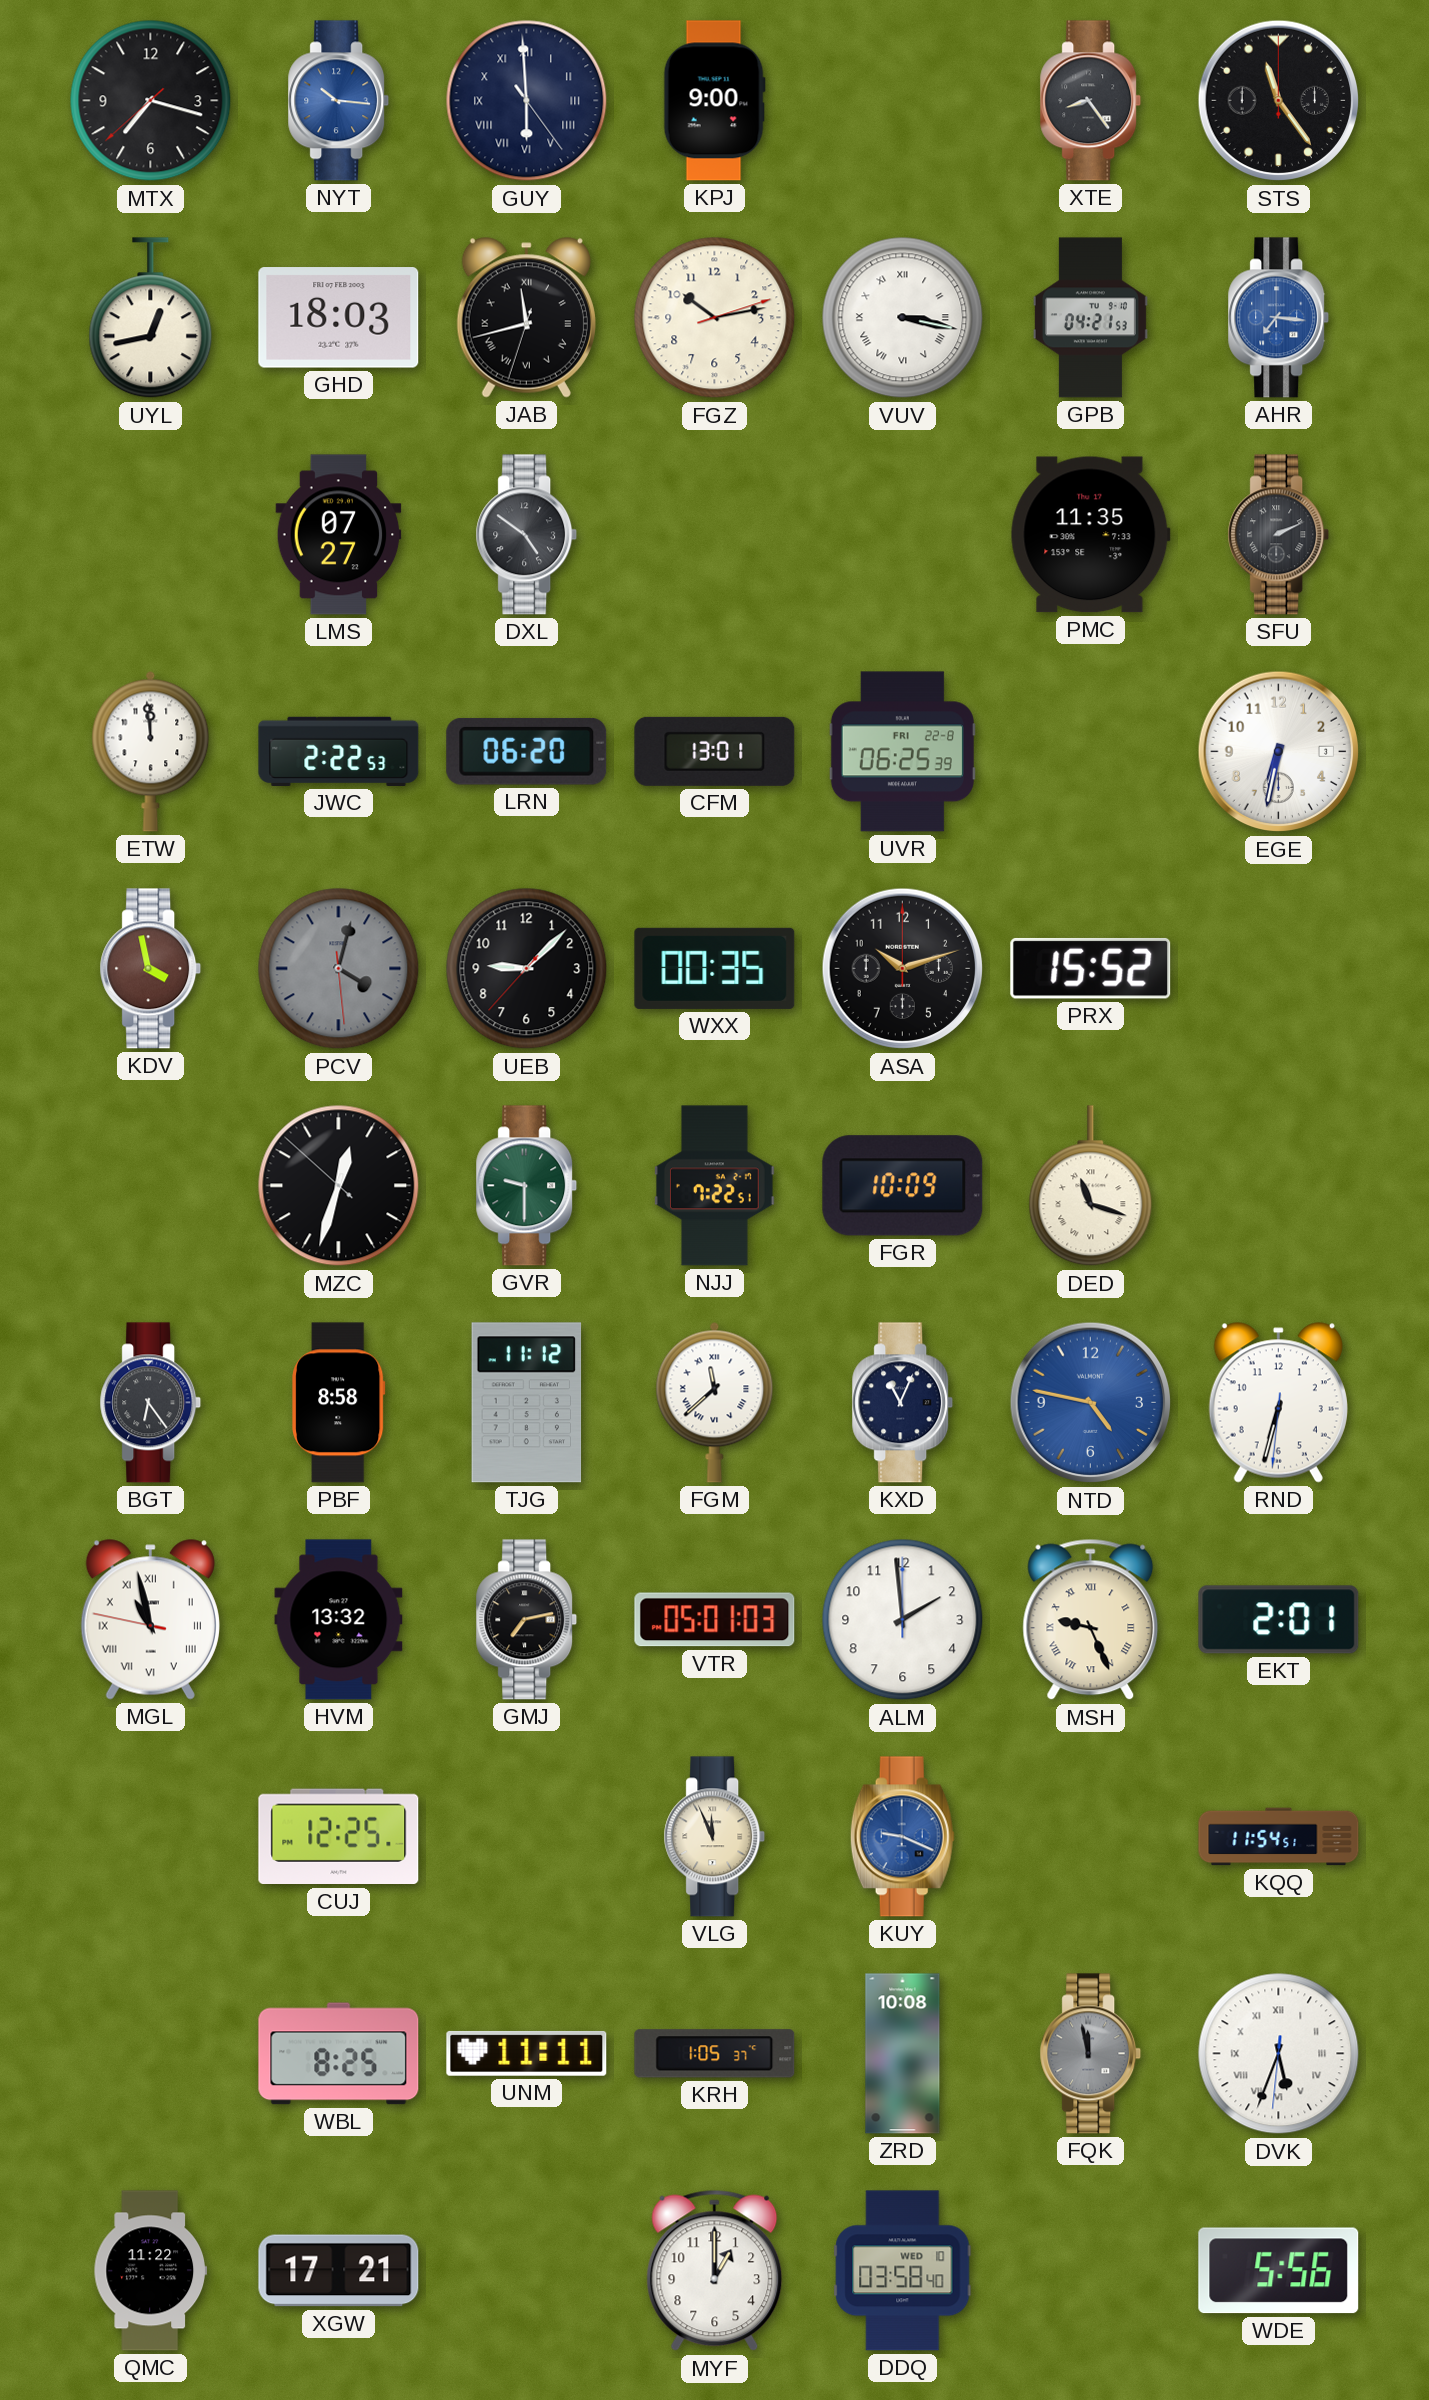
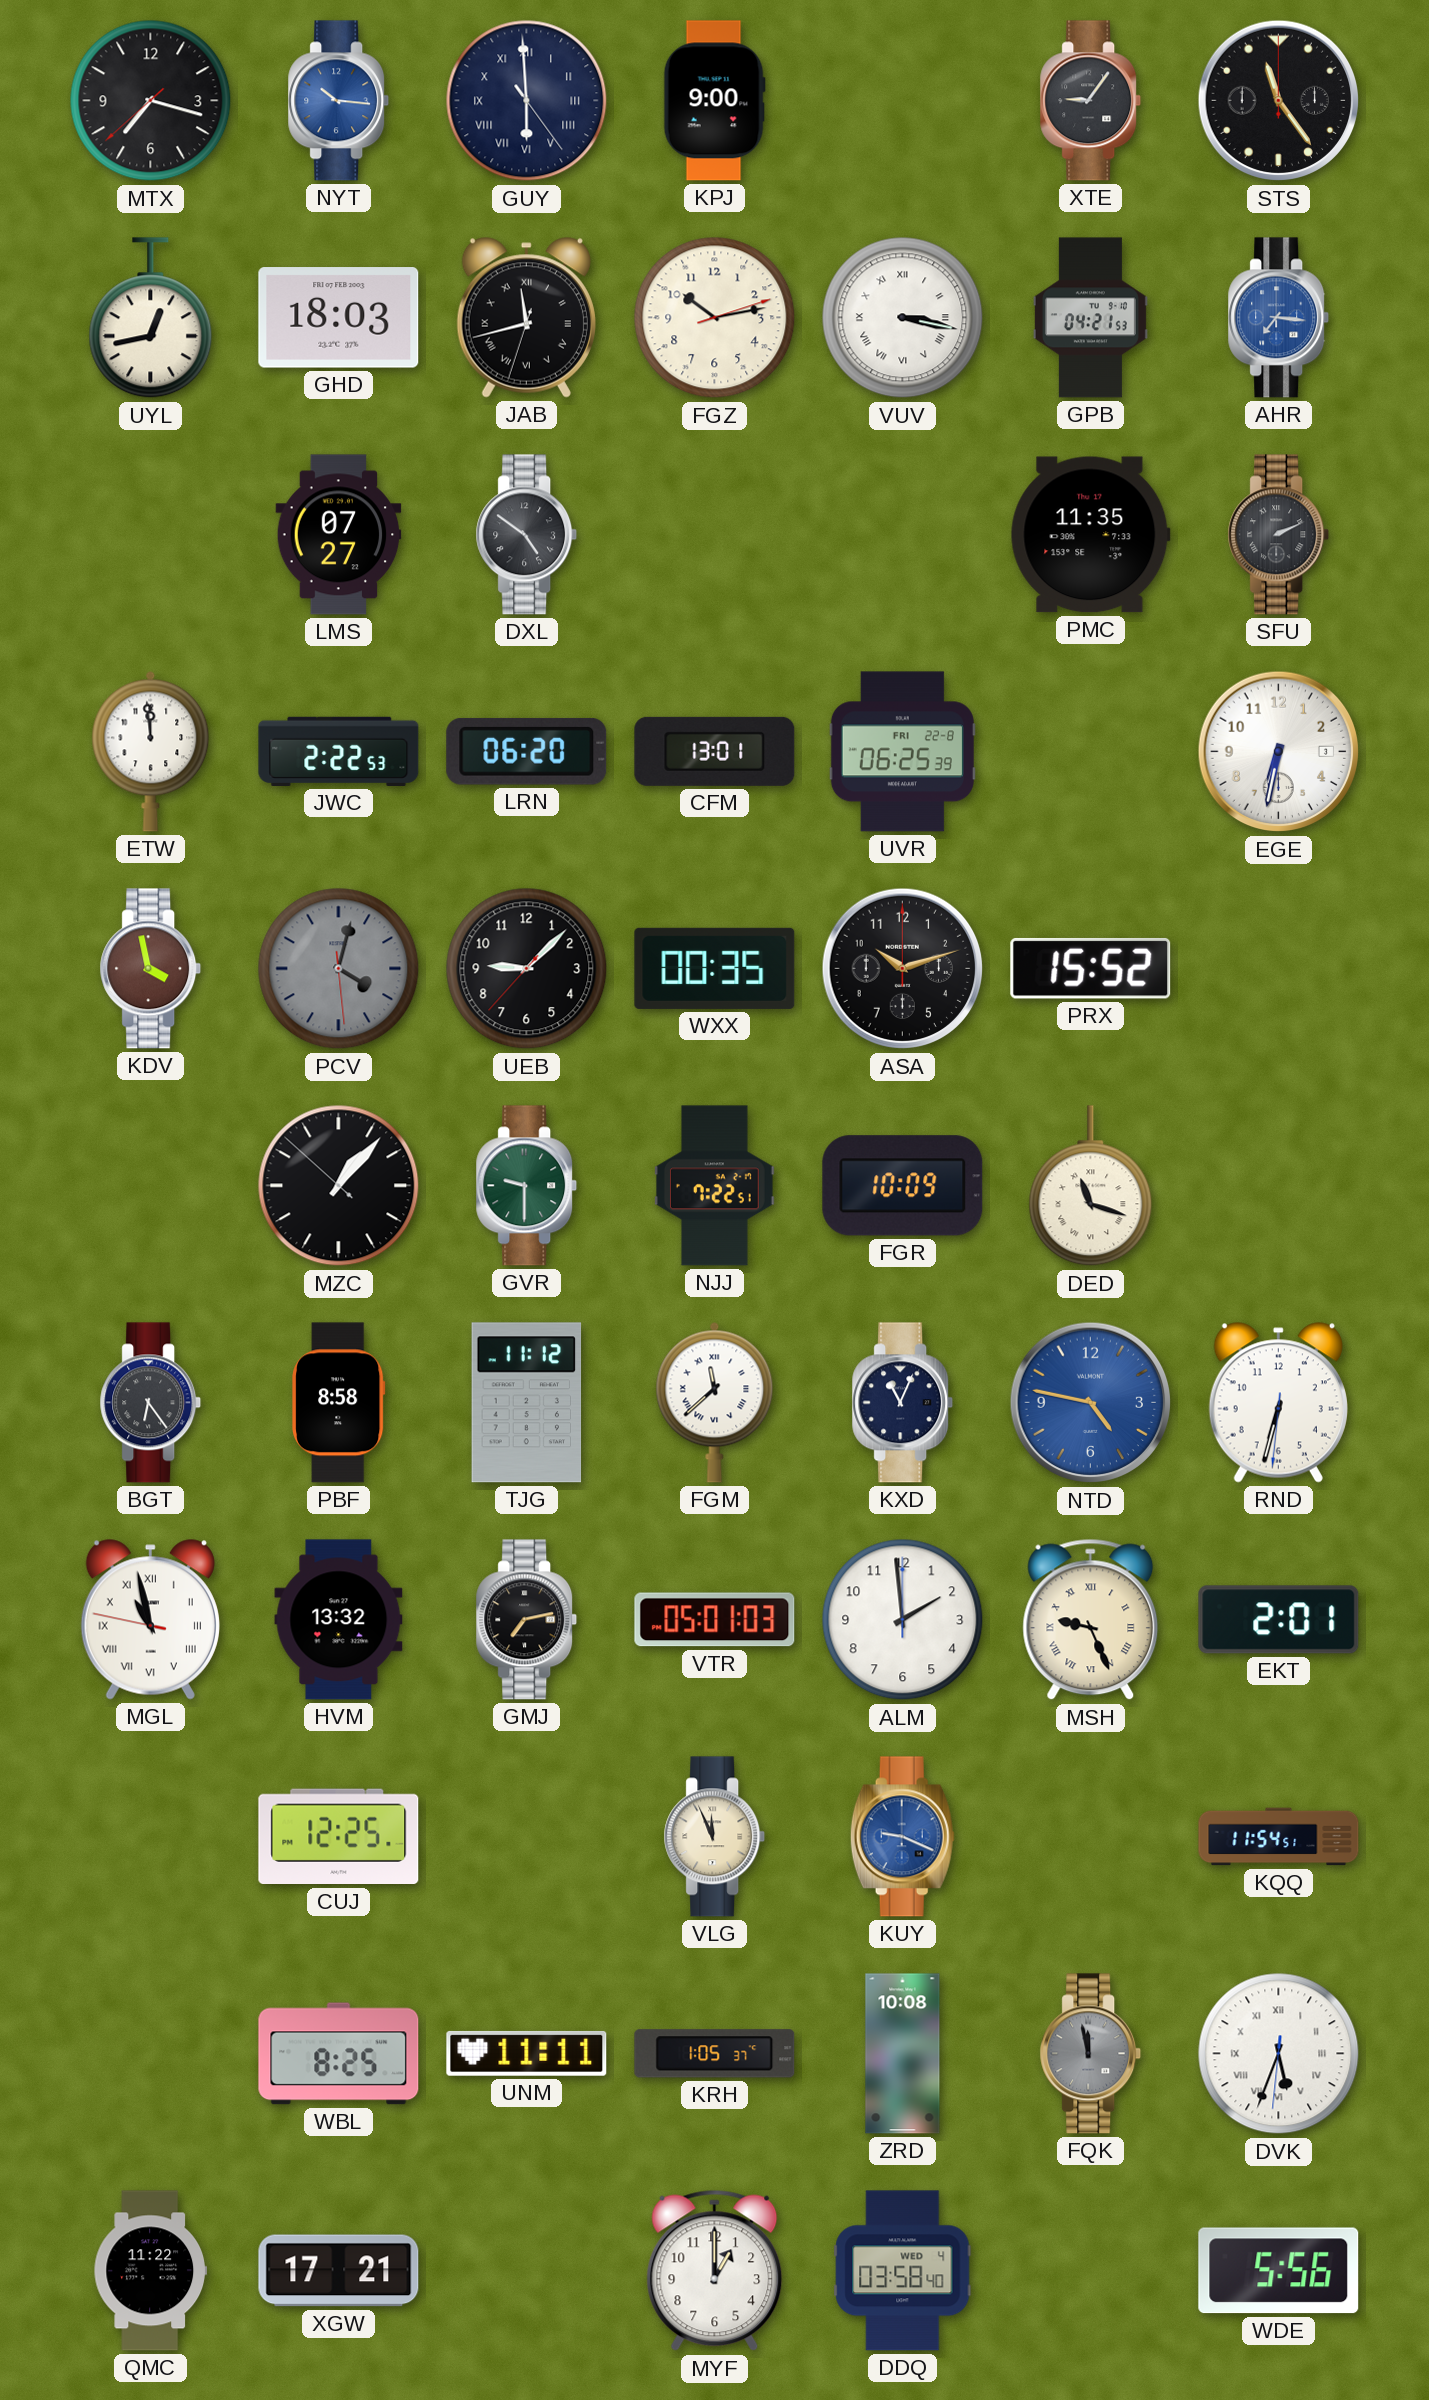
XTE: 8:24 -> 9:06 (1091, 101)
MZC: 12:32 -> 1:06 (339, 1186)
DDQ date: WED 10 -> WED 4 (903, 2271)
